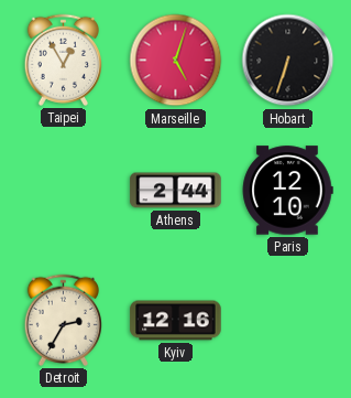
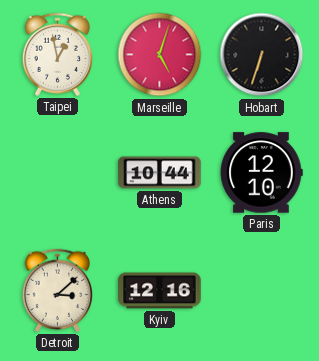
Taipei: 12:55 -> 12:58 (57, 54)
Athens: 2:44 -> 10:44 (160, 173)
Detroit: 2:35 -> 3:08 (57, 290)
